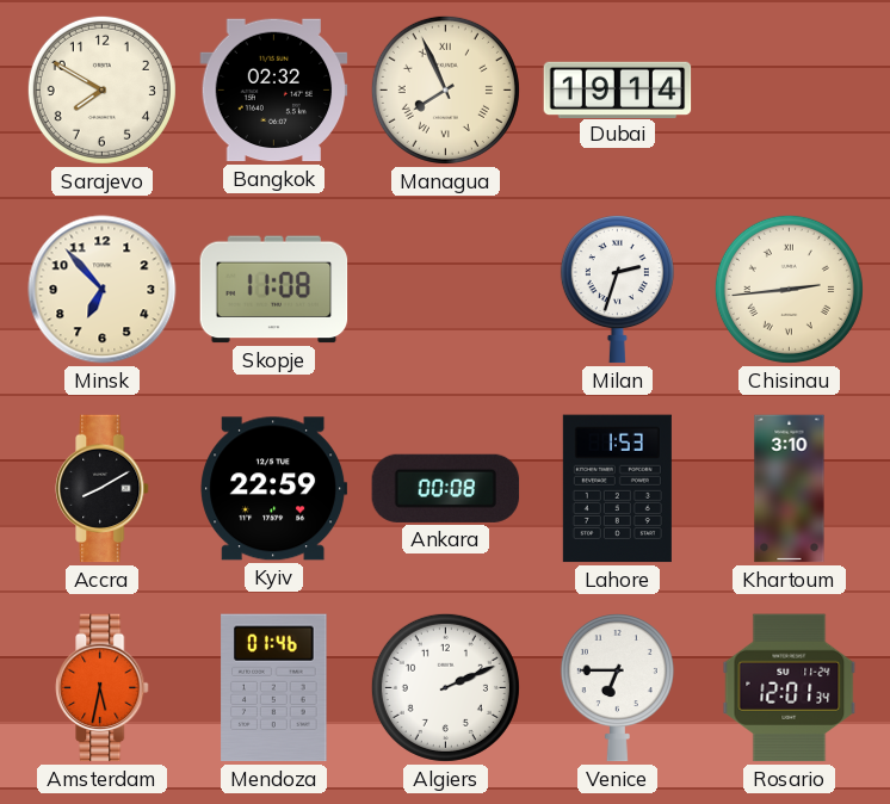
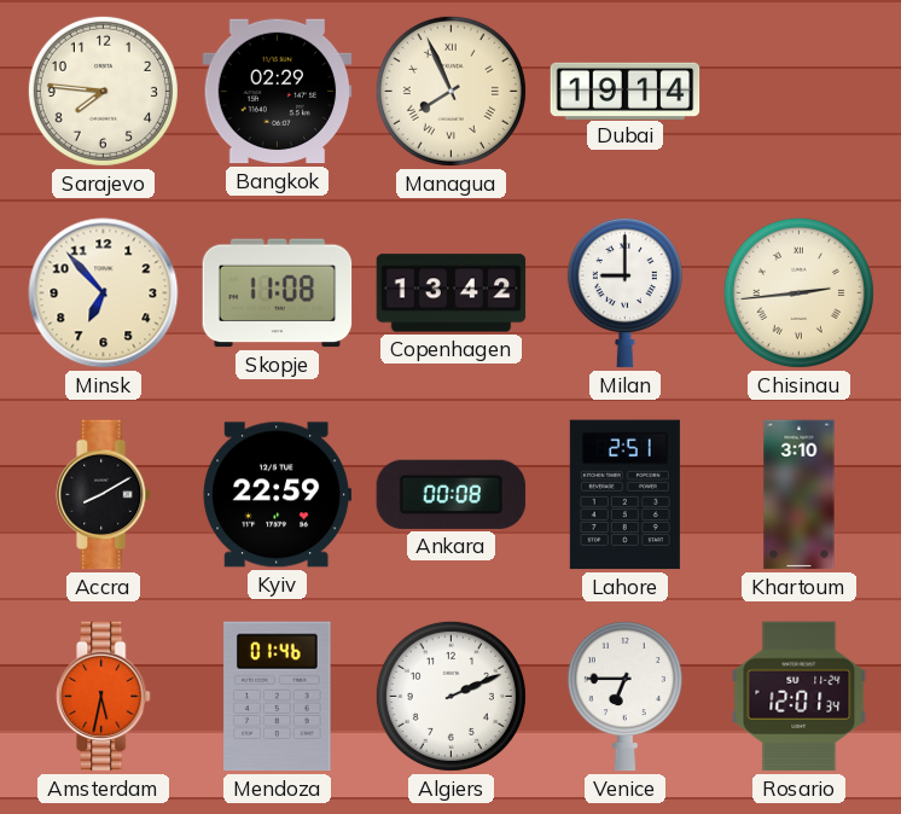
Sarajevo: 7:50 -> 7:46 (103, 91)
Bangkok: 02:32 -> 02:29 (278, 92)
Copenhagen: none -> 13:42 (452, 293)
Milan: 2:33 -> 9:00 (624, 293)
Lahore: 1:53 -> 2:51 (624, 495)
